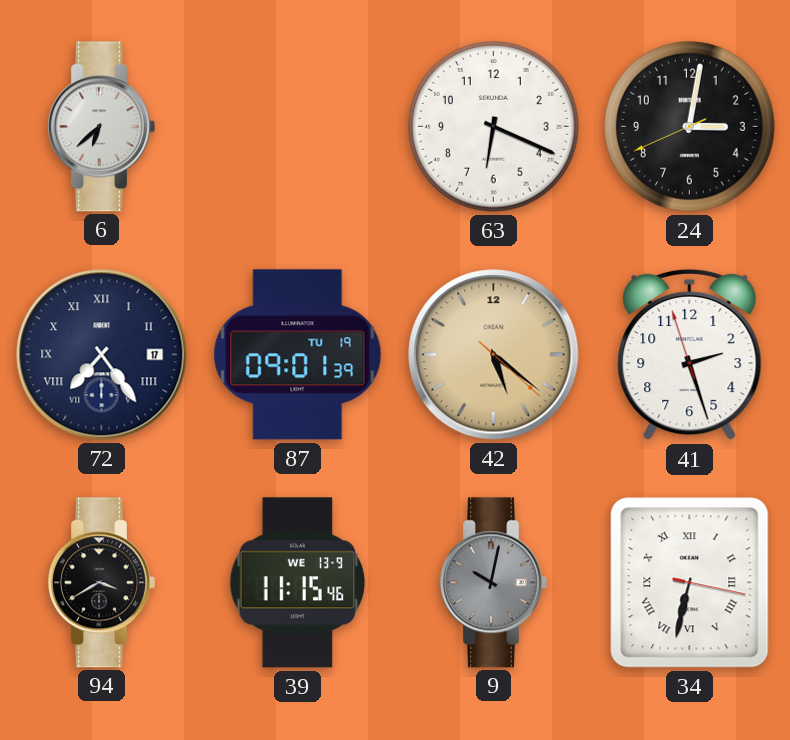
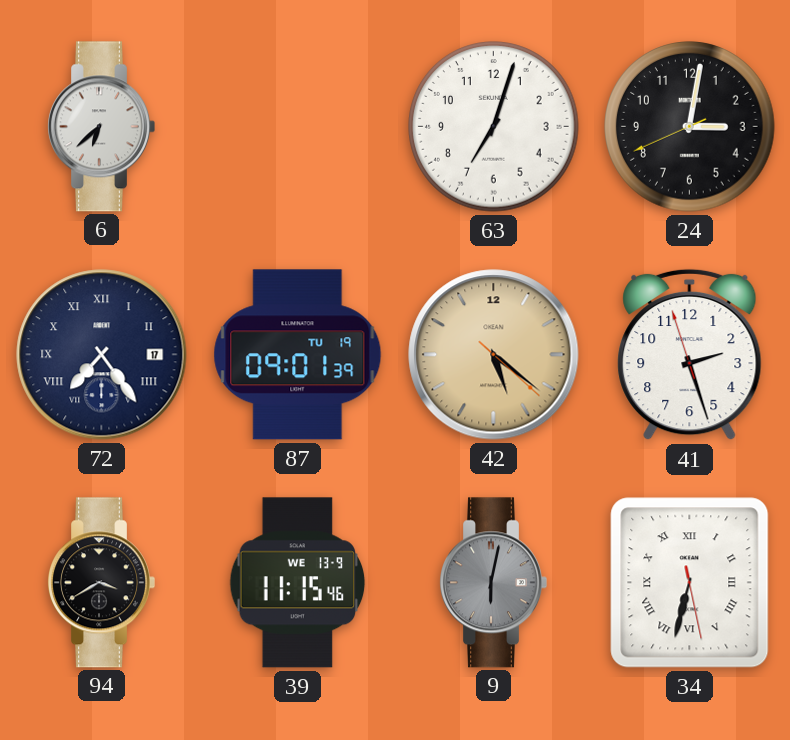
63: 6:19 -> 7:03 (494, 127)
9: 10:02 -> 6:02 (493, 583)
34: 6:32:17 -> 6:32:28 (690, 583)
